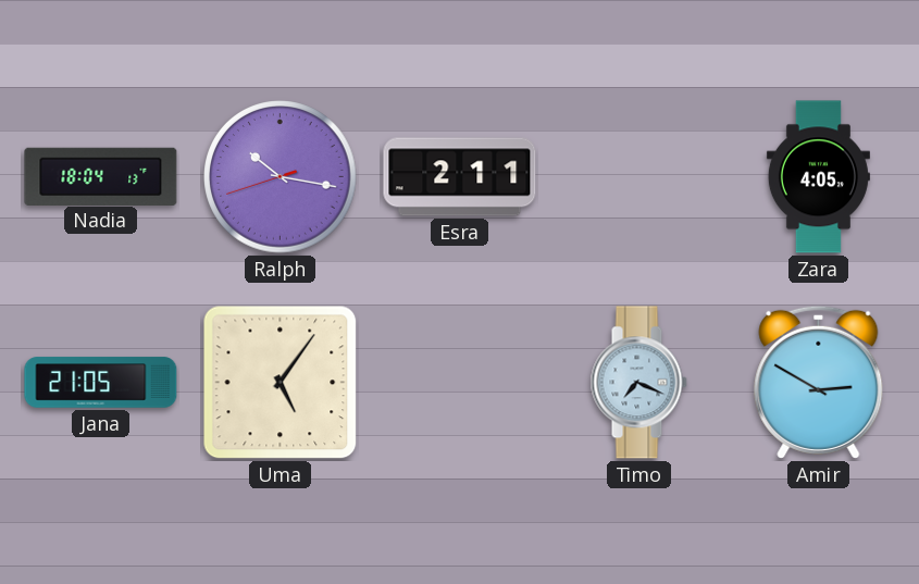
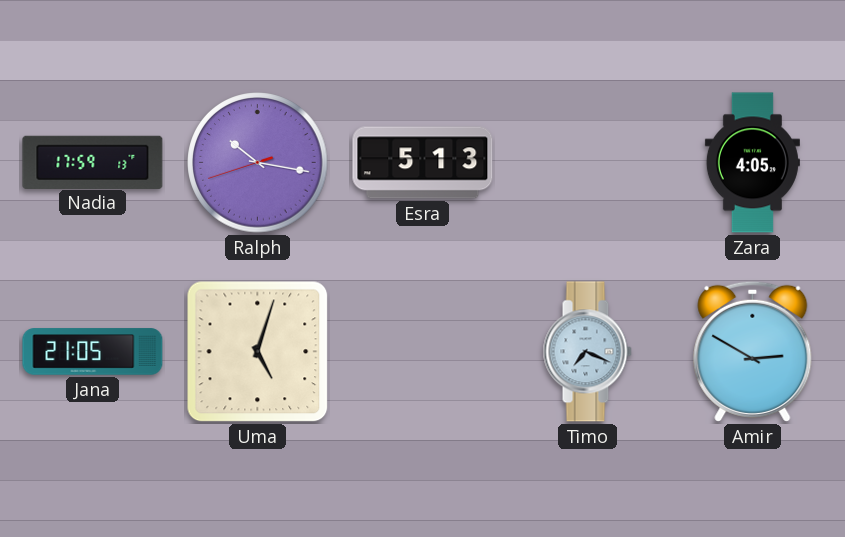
Nadia: 18:04 -> 17:59 (93, 162)
Esra: 2:11 -> 5:13 (423, 163)
Uma: 5:06 -> 5:03 (258, 352)
